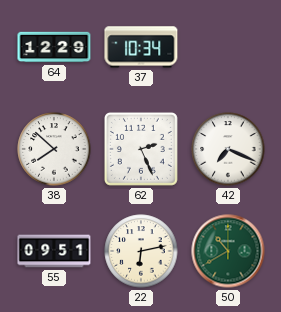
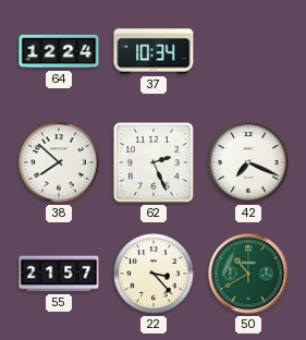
64: 12:29 -> 12:24 (59, 51)
55: 09:51 -> 21:57 (59, 274)
22: 6:13 -> 3:23 (154, 274)
